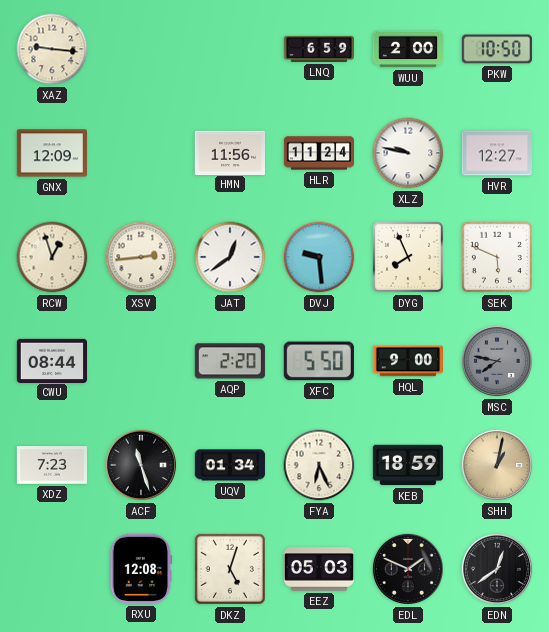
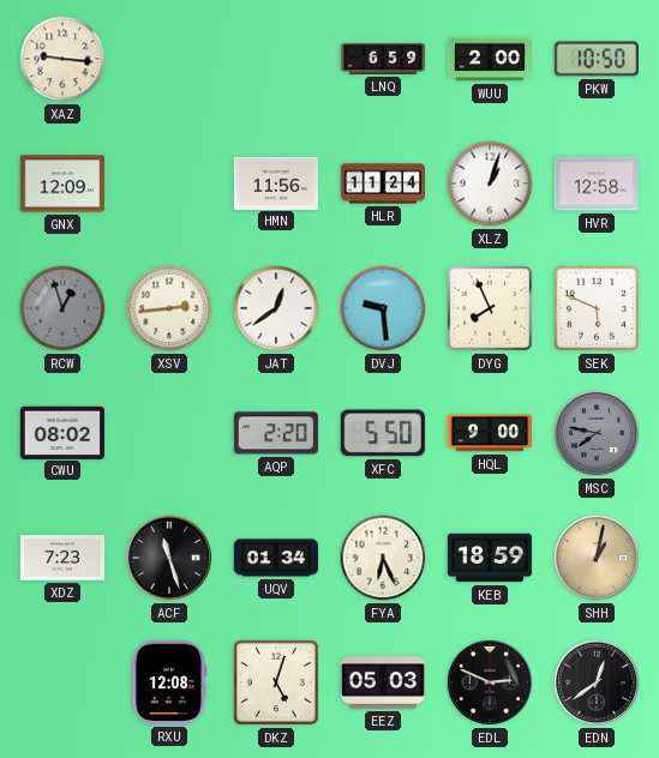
XLZ: 9:47 -> 1:03 (490, 184)
HVR: 12:27 -> 12:58 (595, 184)
RCW dial: cream -> grey (62, 308)
CWU: 08:44 -> 08:02 (61, 432)
EDL: 1:49 -> 2:49 (490, 682)
